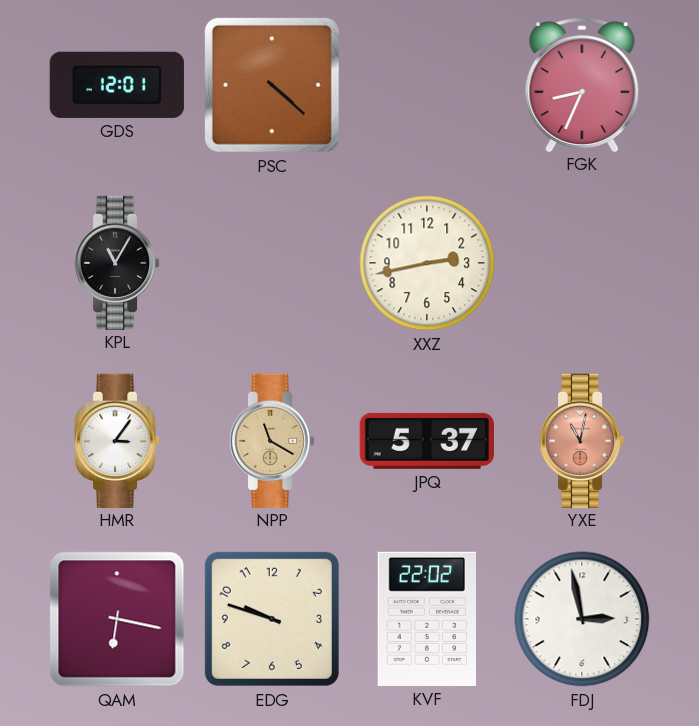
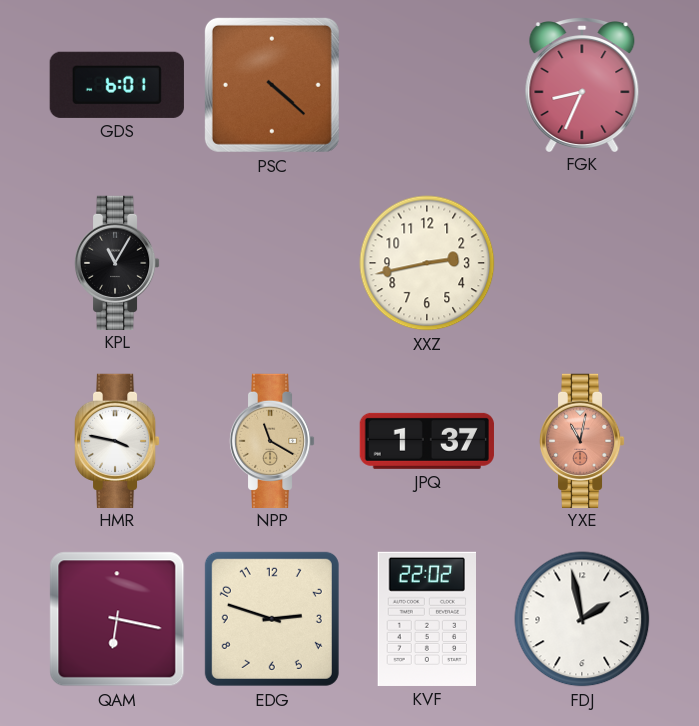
GDS: 12:01 -> 6:01 (117, 85)
HMR: 3:06 -> 3:47 (117, 440)
JPQ: 5:37 -> 1:37 (427, 441)
EDG: 9:48 -> 2:48 (272, 619)
FDJ: 2:58 -> 1:58 (582, 619)
